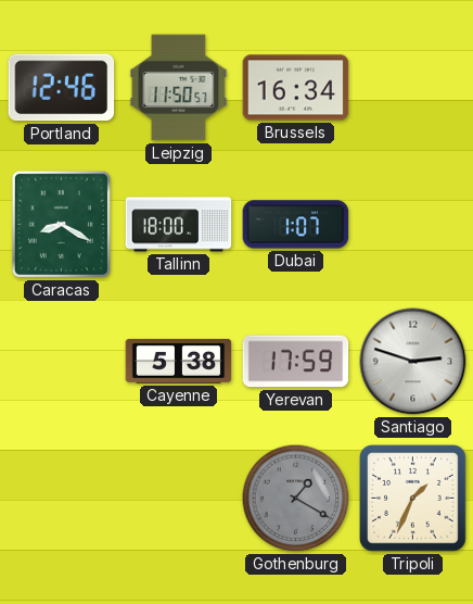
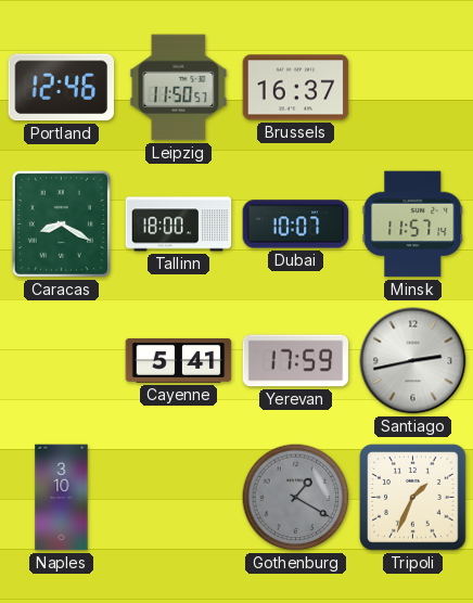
Brussels: 16:34 -> 16:37 (296, 88)
Dubai: 1:07 -> 10:07 (296, 224)
Minsk: none -> 11:57 (413, 224)
Cayenne: 5:38 -> 5:41 (179, 360)
Santiago: 2:48 -> 2:43 (413, 361)
Naples: none -> 3:10 (62, 498)
